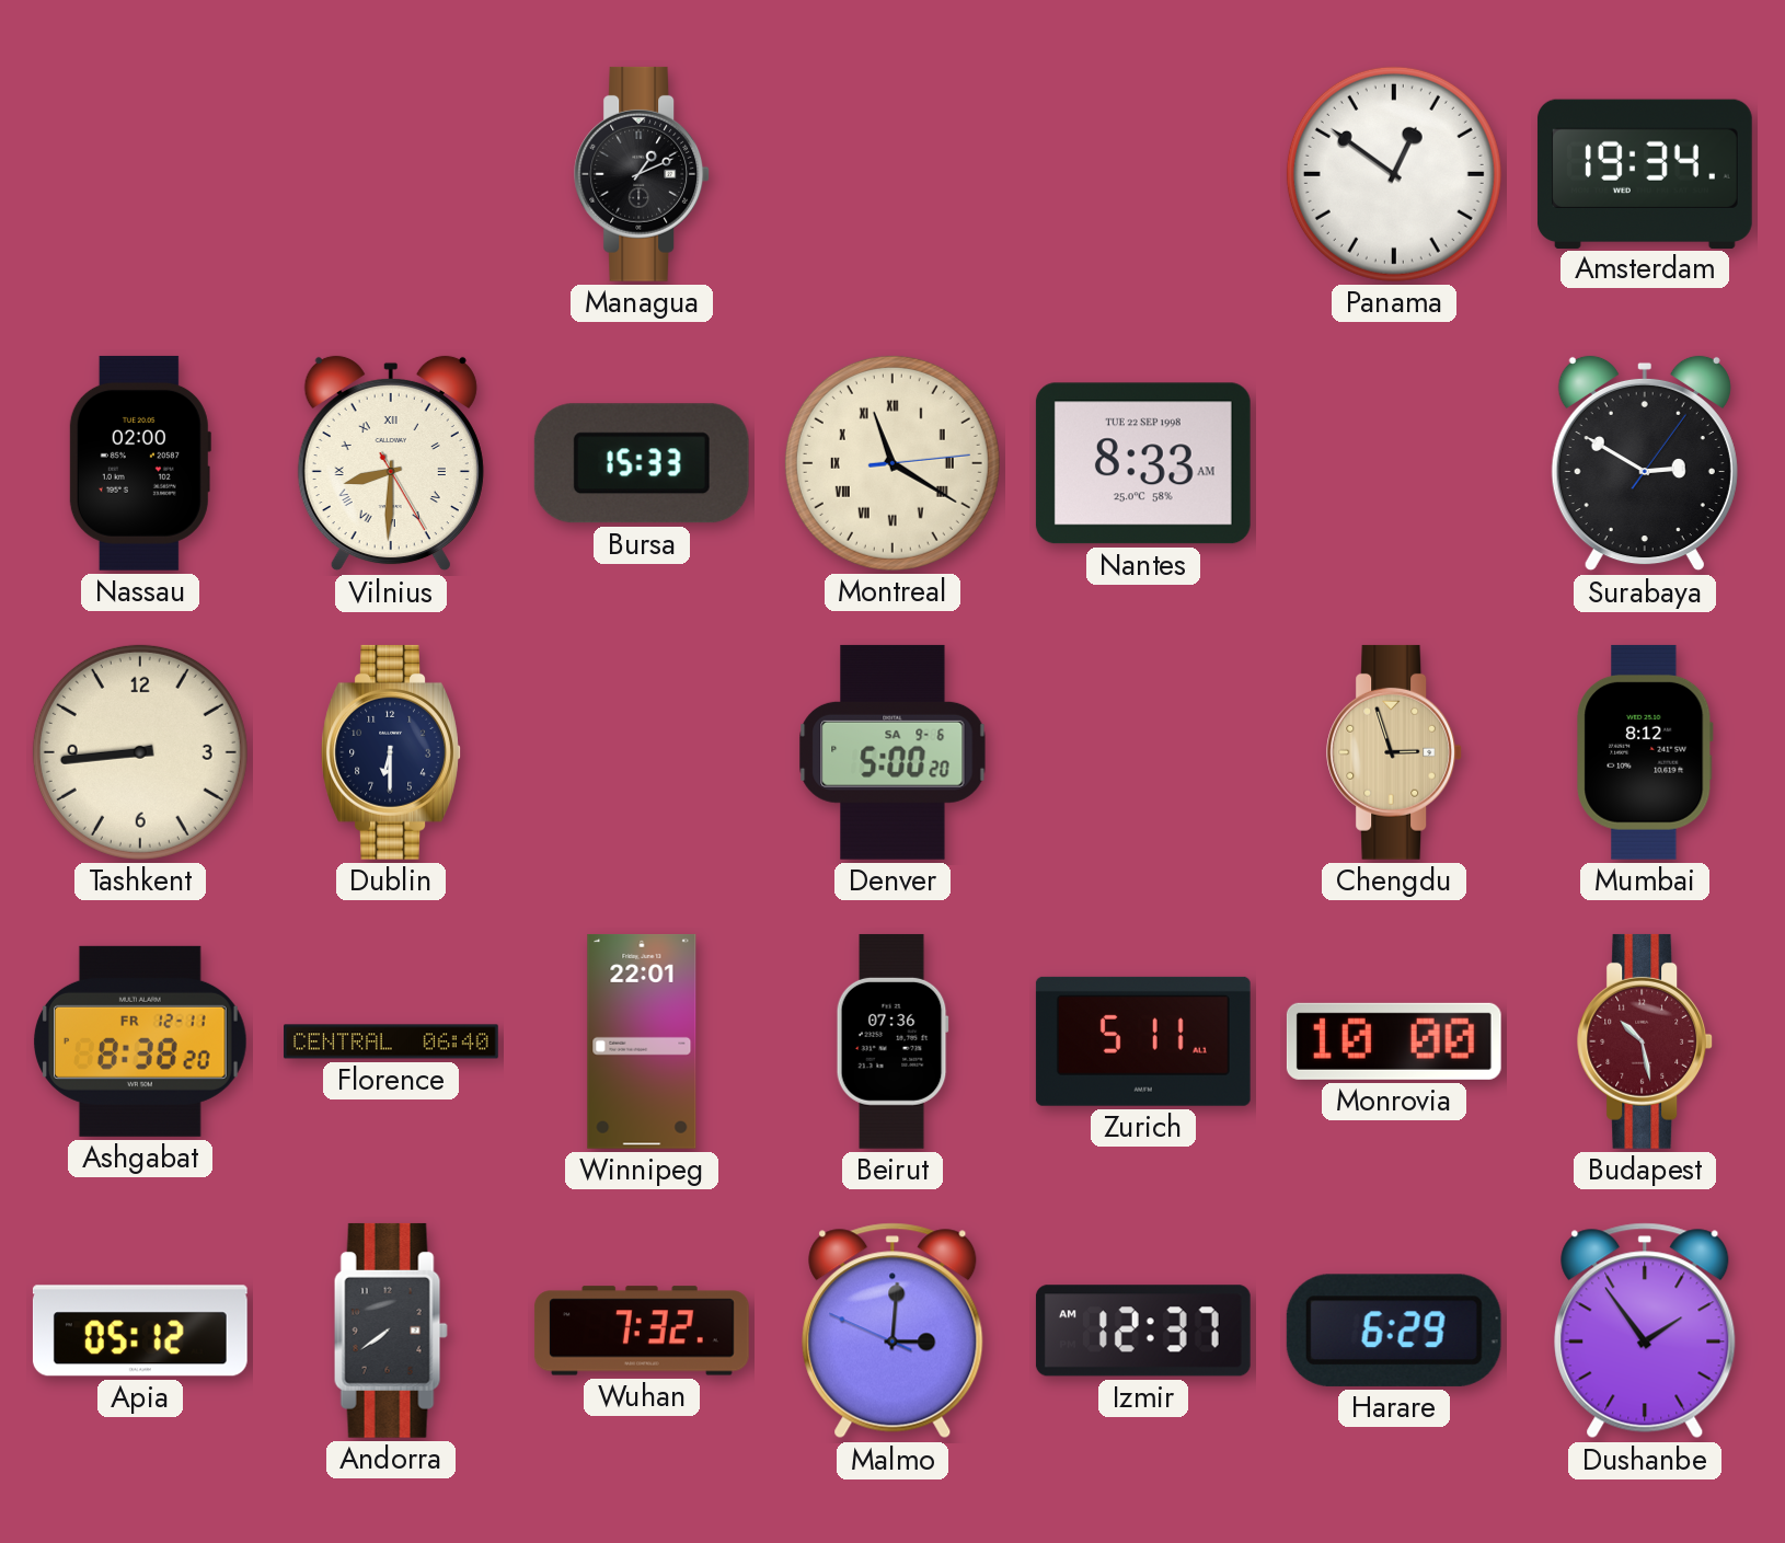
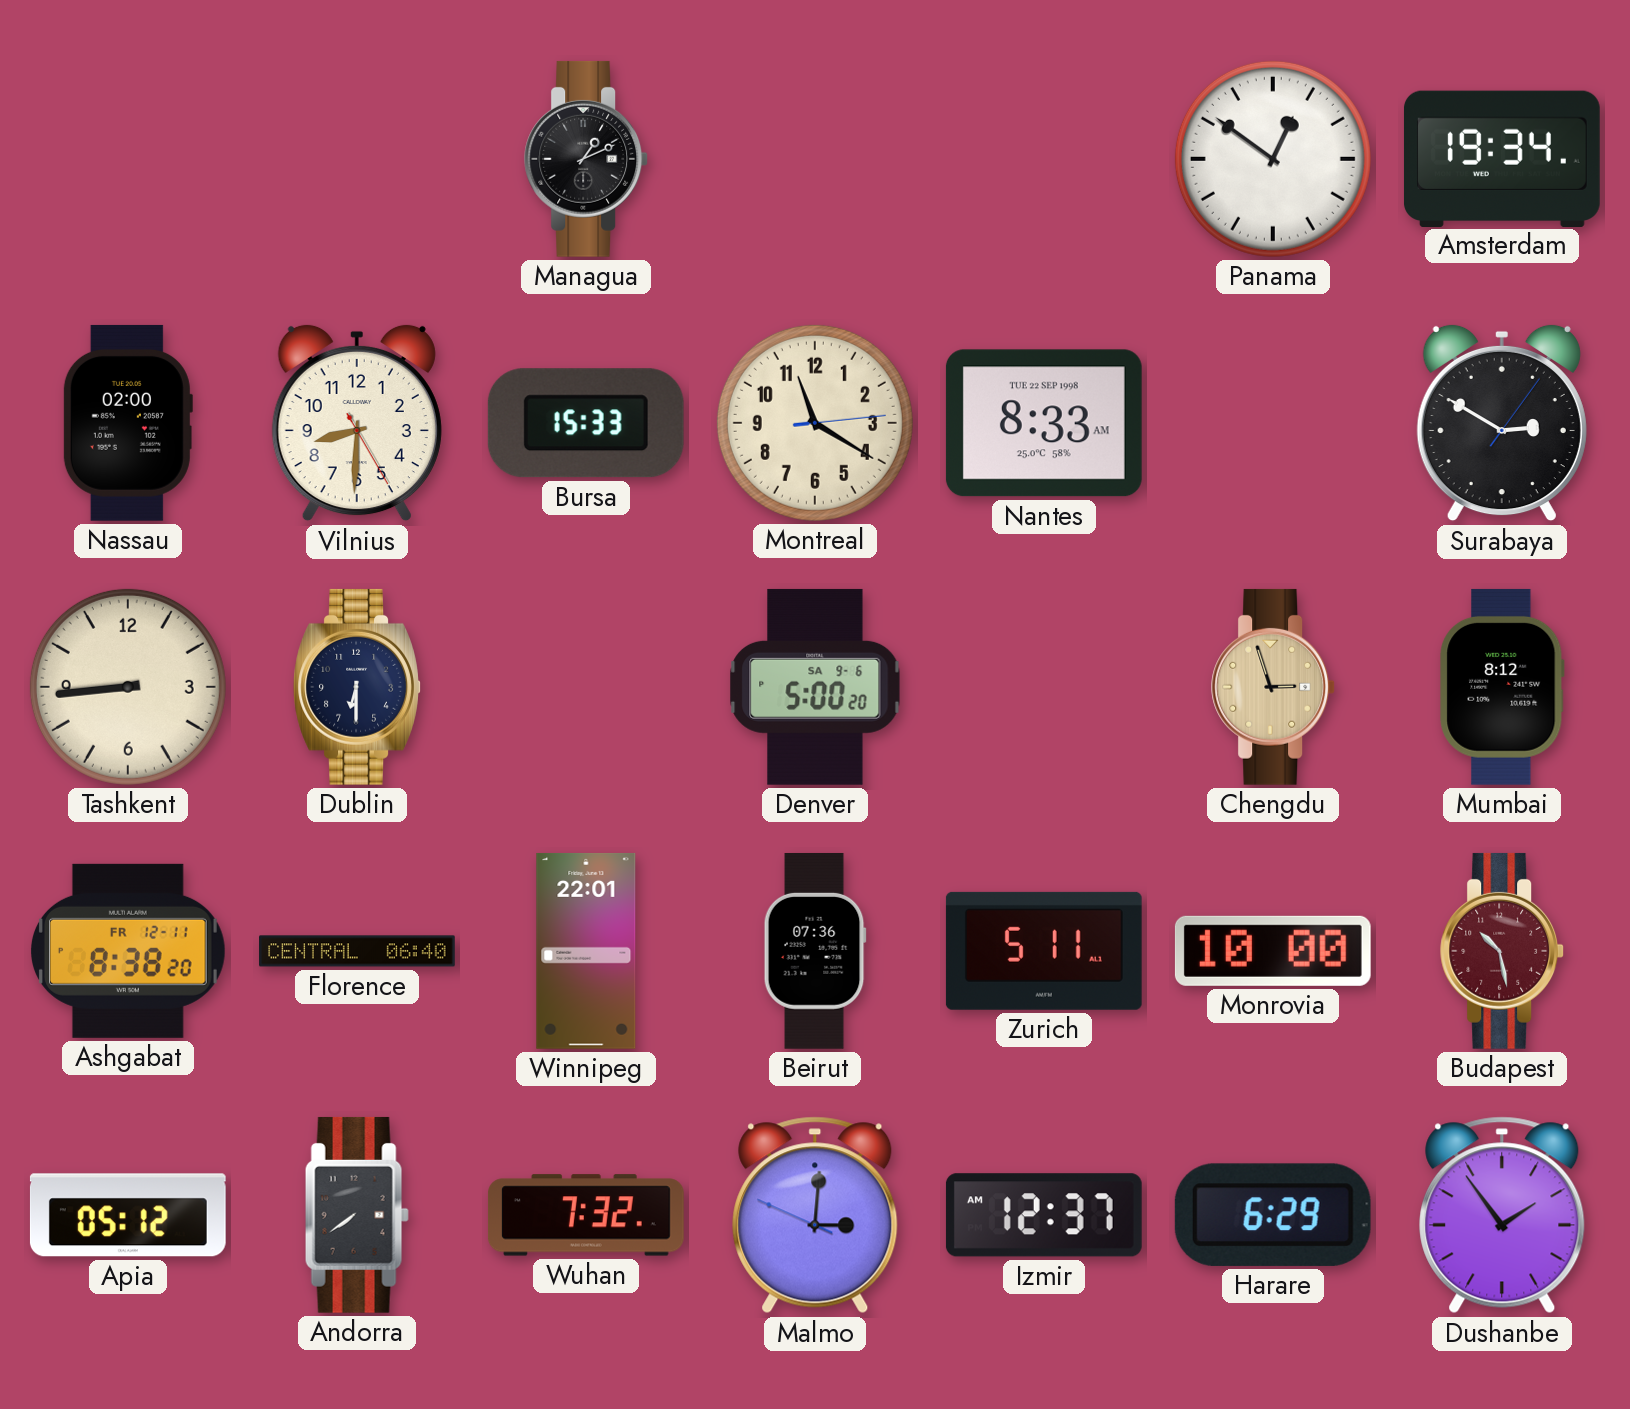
Vilnius numerals: Roman -> Arabic (357, 423)
Montreal numerals: Roman -> Arabic (815, 423)
